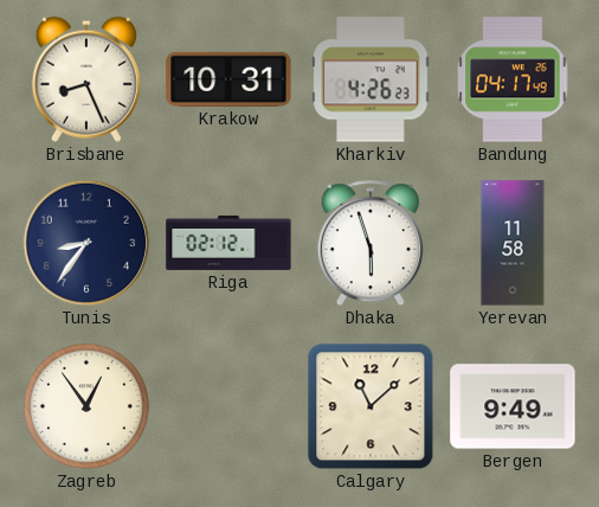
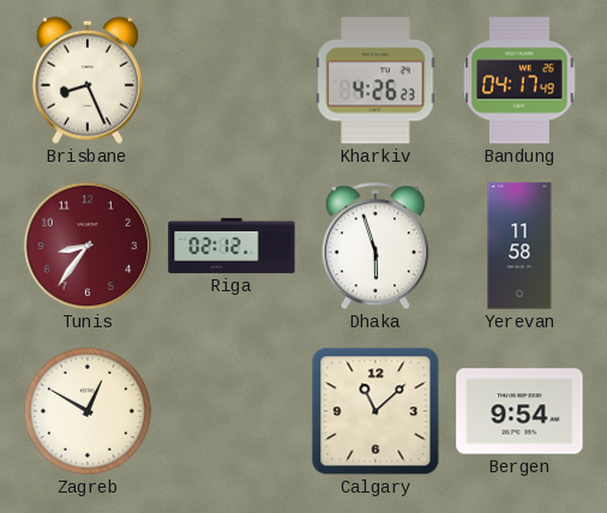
Krakow: 10:31 -> none (228, 79)
Tunis dial: navy -> burgundy (88, 246)
Zagreb: 12:54 -> 12:50 (88, 411)
Bergen: 9:49 -> 9:54 (519, 411)
